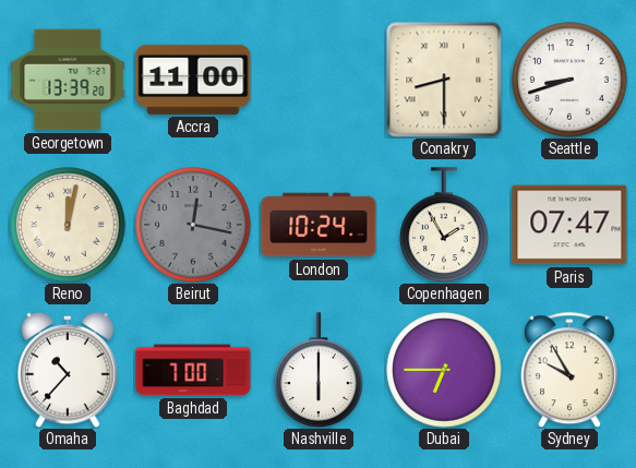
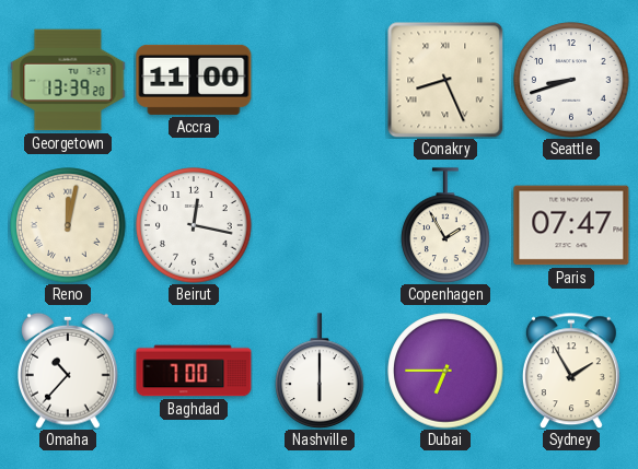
Conakry: 8:30 -> 8:26 (445, 80)
Beirut dial: grey -> white (194, 225)
London: 10:24 -> none (319, 225)
Sydney: 9:55 -> 1:55 (571, 371)
